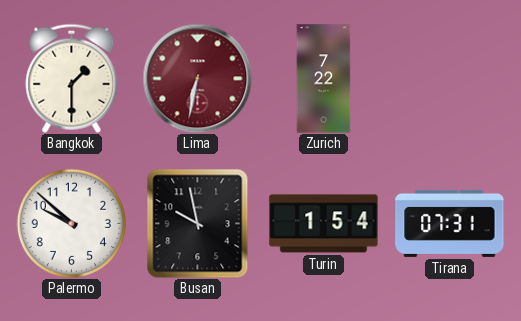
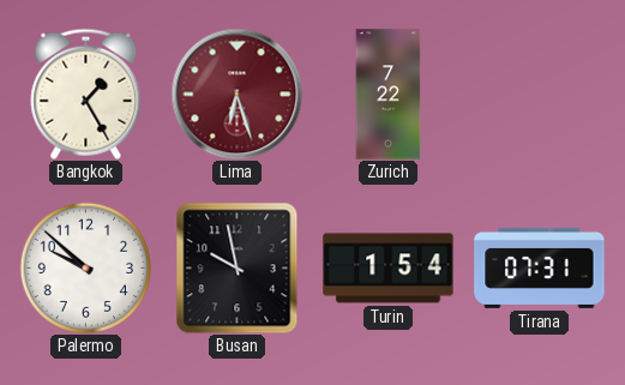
Bangkok: 1:30 -> 1:25 (86, 94)
Lima: 6:32 -> 6:27 (236, 94)
